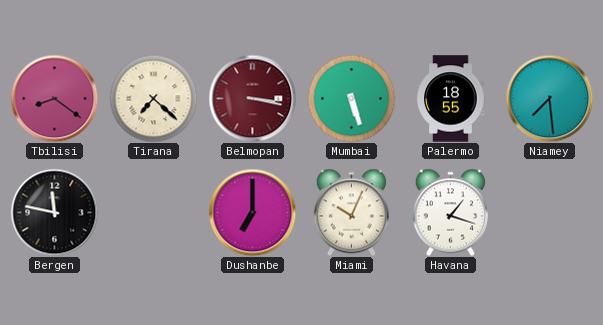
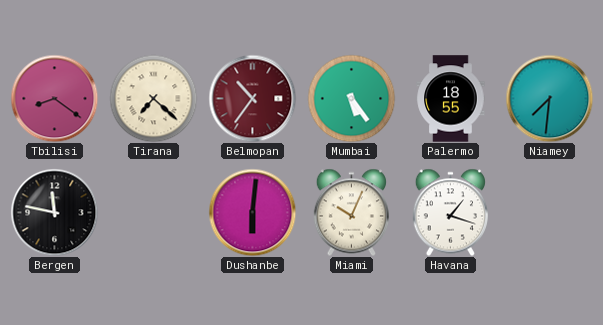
Belmopan: 3:17 -> 10:36 (252, 98)
Mumbai: 5:27 -> 5:24 (351, 98)
Niamey: 7:29 -> 7:31 (549, 98)
Dushanbe: 7:00 -> 6:01 (252, 212)
